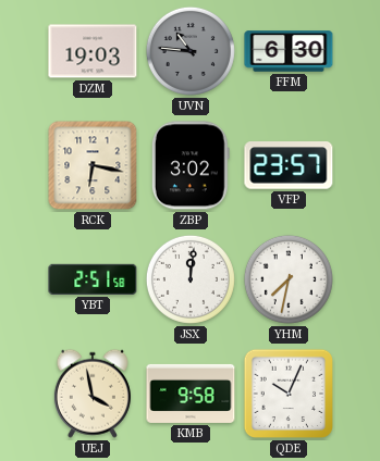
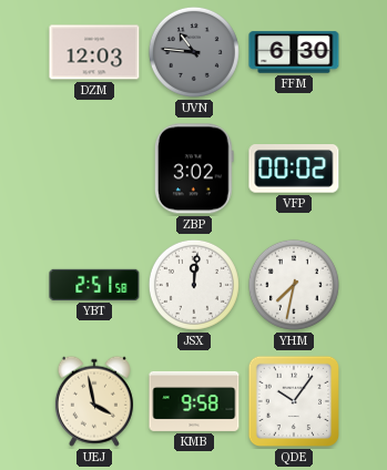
DZM: 19:03 -> 12:03 (94, 52)
RCK: 6:17 -> none (93, 165)
VFP: 23:57 -> 00:02 (294, 170)
QDE: 10:04 -> 10:06 (294, 401)
